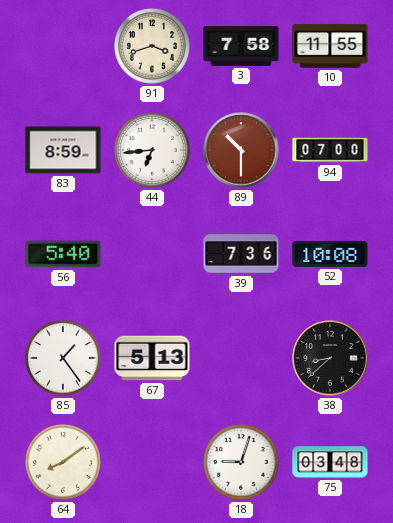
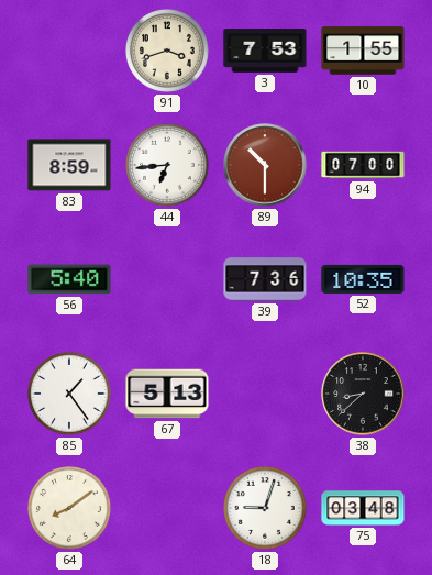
3: 7:58 -> 7:53 (265, 52)
10: 11:55 -> 1:55 (363, 51)
52: 10:08 -> 10:35 (363, 279)
